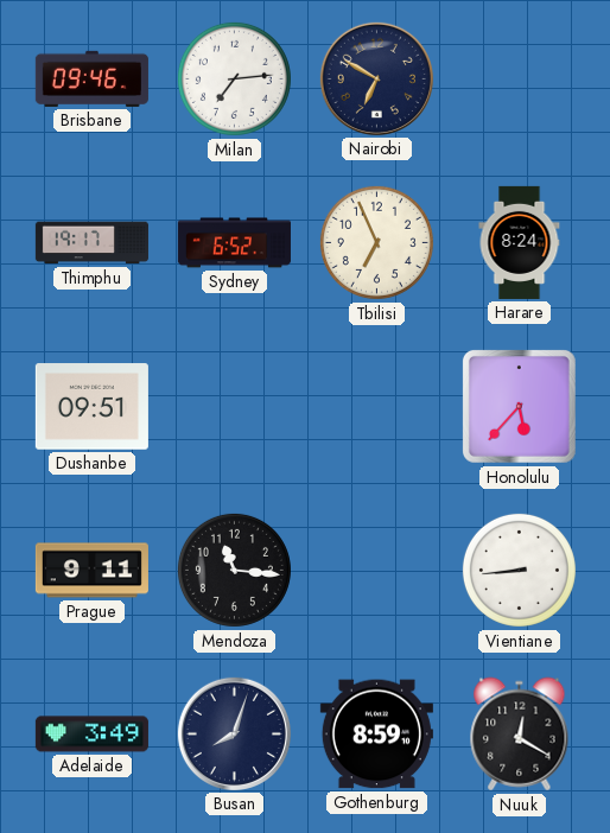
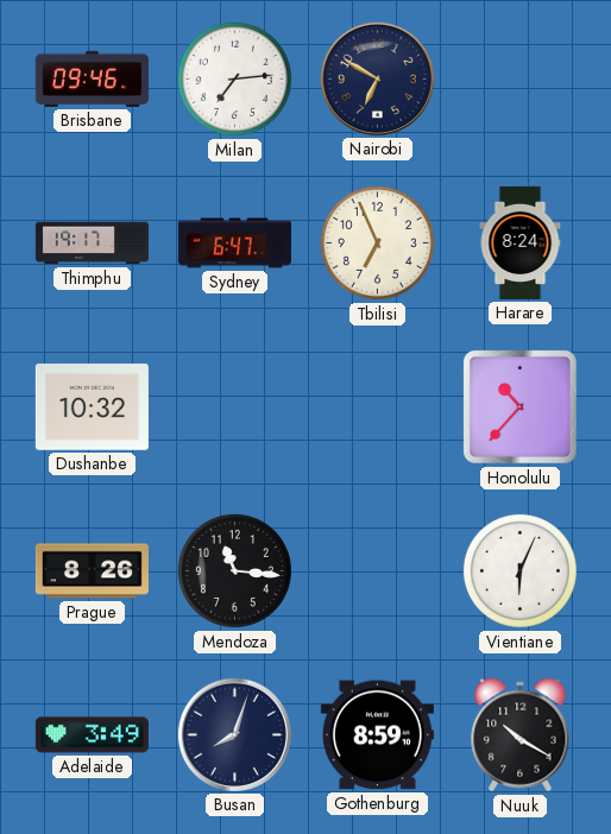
Sydney: 6:52 -> 6:47 (234, 244)
Dushanbe: 09:51 -> 10:32 (92, 407)
Honolulu: 5:37 -> 10:37 (519, 406)
Prague: 9:11 -> 8:26 (92, 571)
Vientiane: 8:44 -> 6:04 (519, 570)
Nuuk: 12:20 -> 10:20 (521, 735)
